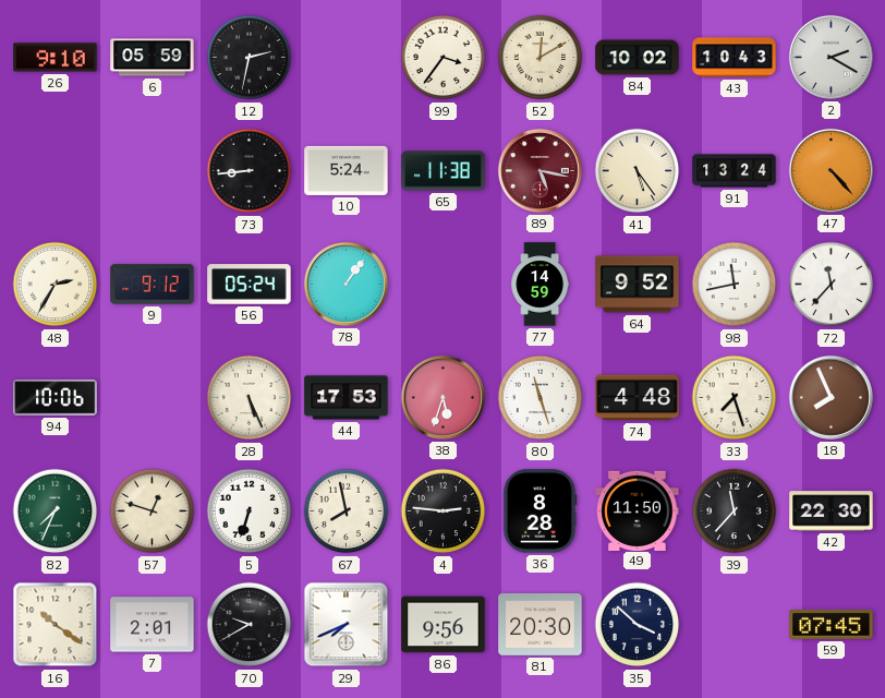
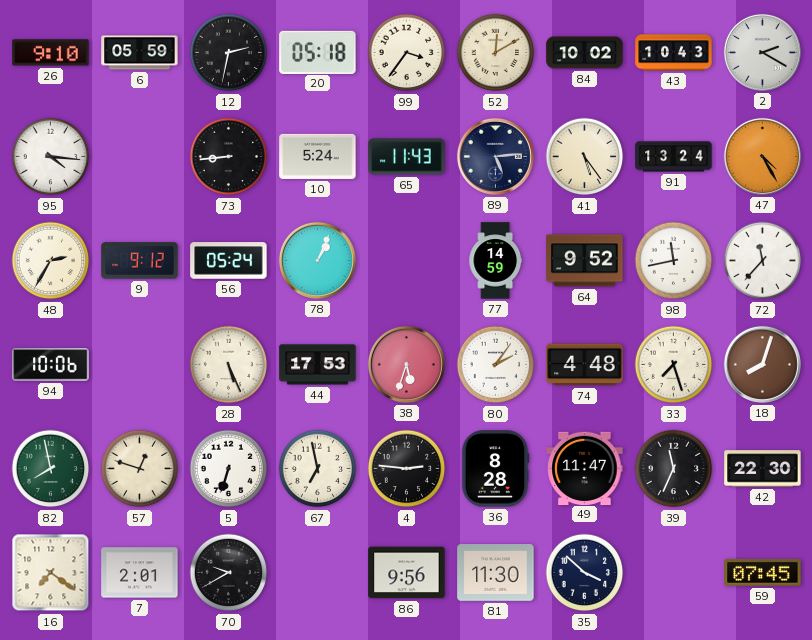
20: none -> 05:18 (318, 52)
95: none -> 4:16 (51, 157)
65: 11:38 -> 11:43 (407, 157)
89: 5:17 -> 5:14 (495, 156)
89 dial: burgundy -> navy (495, 156)
47: 4:23 -> 4:25 (762, 156)
78: 1:06 -> 1:04 (317, 260)
80: 11:27 -> 2:06 (496, 365)
18: 7:56 -> 8:03 (762, 364)
82: 7:34 -> 7:58 (51, 469)
67: 7:58 -> 6:58 (318, 469)
49: 11:50 -> 11:47 (585, 468)
39: 11:37 -> 11:34 (674, 469)
16: 10:21 -> 7:21 (51, 573)
29: 7:41 -> none (347, 625)
81: 20:30 -> 11:30 (496, 573)
